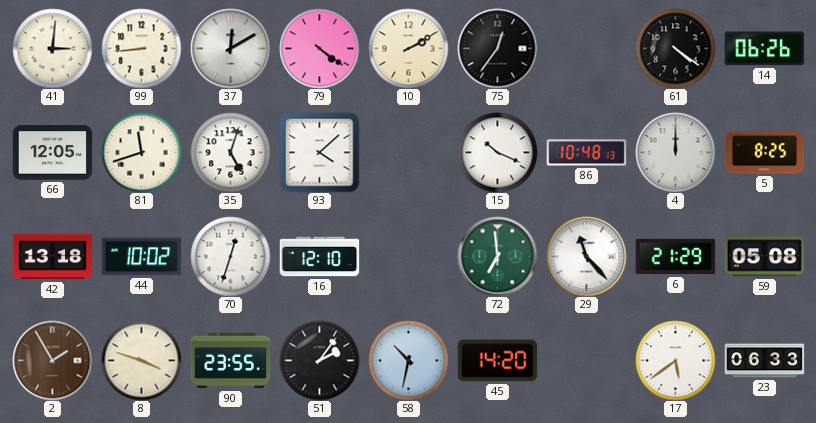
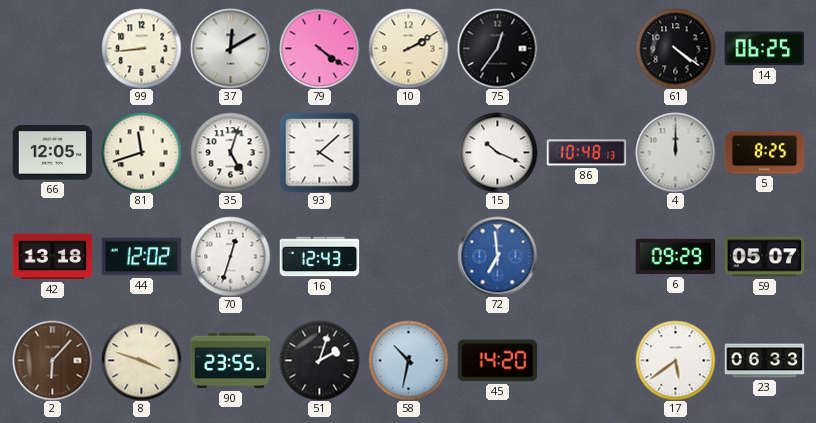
41: 3:01 -> none (52, 48)
14: 06:26 -> 06:25 (764, 49)
44: 10:02 -> 12:02 (141, 257)
16: 12:10 -> 12:43 (319, 257)
72 dial: green -> blue (497, 256)
29: 11:23 -> none (586, 256)
6: 21:29 -> 09:29 (675, 257)
59: 05:08 -> 05:07 (764, 257)
2: 1:55 -> 6:07 (52, 360)
51: 2:06 -> 2:03 (319, 360)
